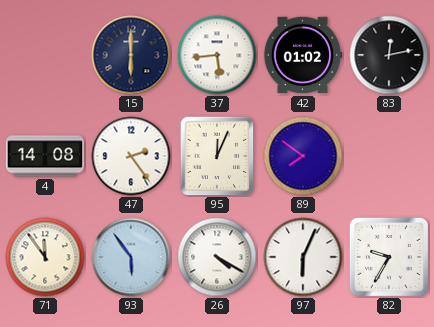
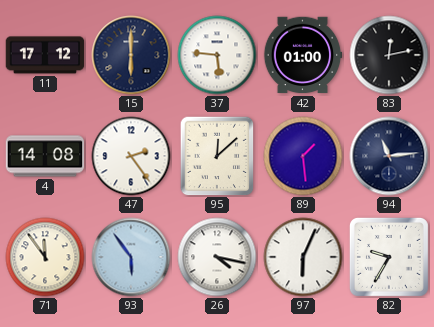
11: none -> 17:12 (45, 55)
37: 5:44 -> 5:46 (217, 55)
42: 01:02 -> 01:00 (303, 55)
95: 12:04 -> 12:08 (217, 156)
89: 7:51 -> 1:29 (303, 156)
94: none -> 11:14 (389, 156)
26: 4:20 -> 4:17 (217, 257)
